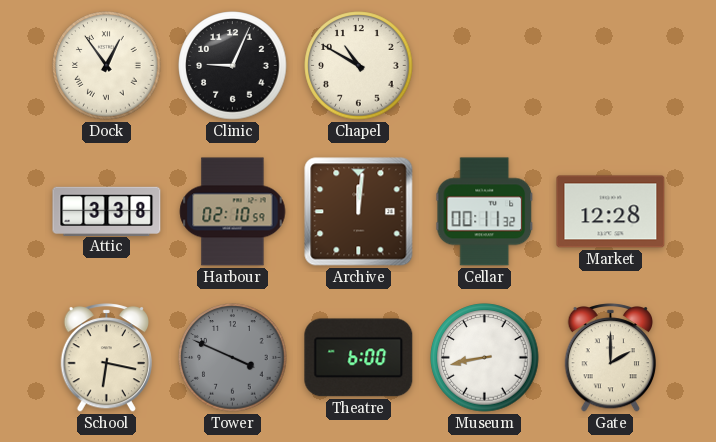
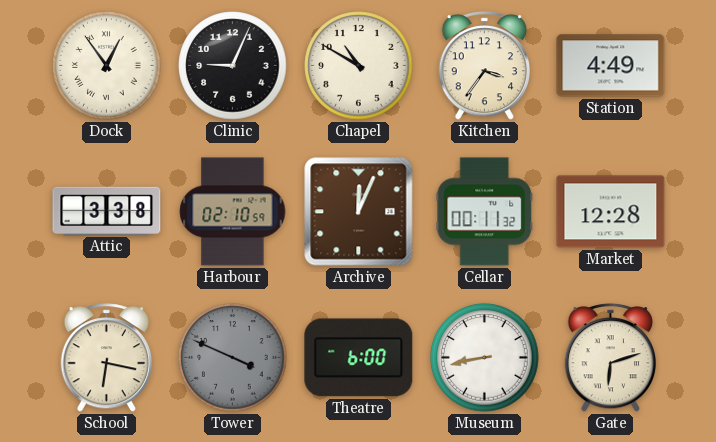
Kitchen: none -> 3:36 (484, 66)
Station: none -> 4:49 (611, 66)
Archive: 12:01 -> 12:04 (359, 212)
Gate: 2:00 -> 6:12 (610, 358)
